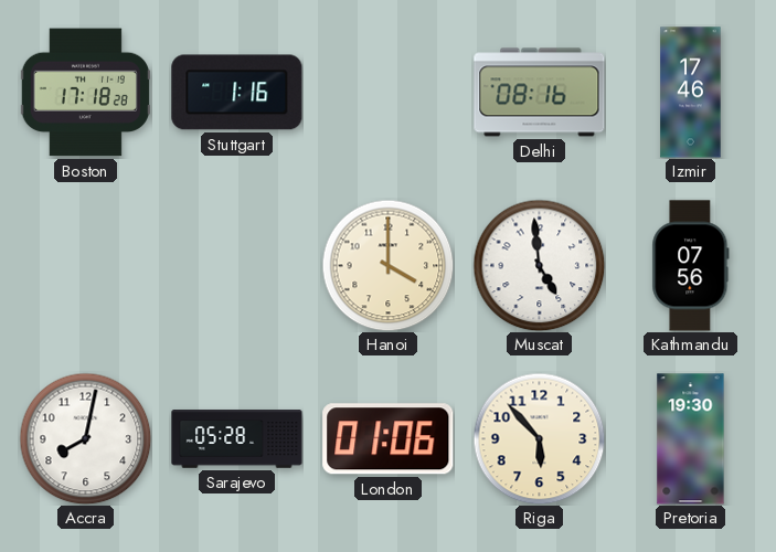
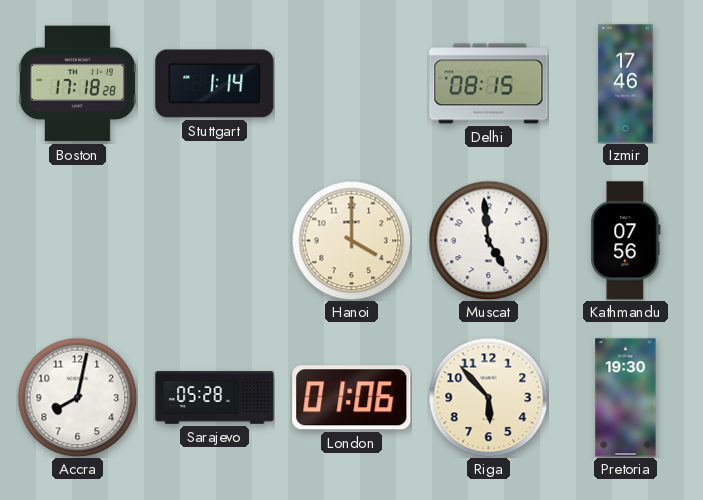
Stuttgart: 1:16 -> 1:14 (215, 84)
Delhi: 08:16 -> 08:15 (489, 84)
